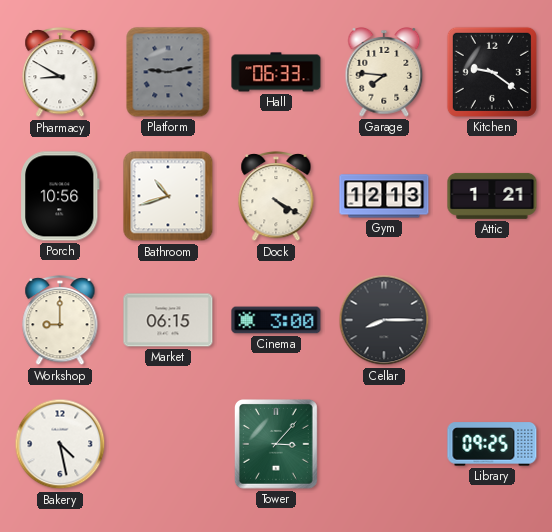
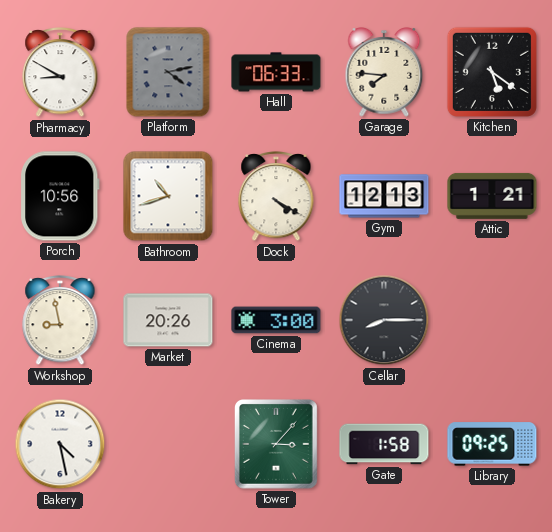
Platform: 9:13 -> 4:13 (168, 72)
Kitchen: 9:21 -> 5:21 (492, 72)
Workshop: 9:00 -> 8:58 (60, 321)
Market: 06:15 -> 20:26 (168, 320)
Gate: none -> 1:58 (384, 444)
